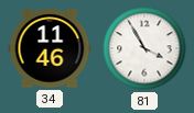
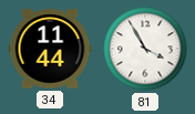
34: 11:46 -> 11:44 (50, 49)
